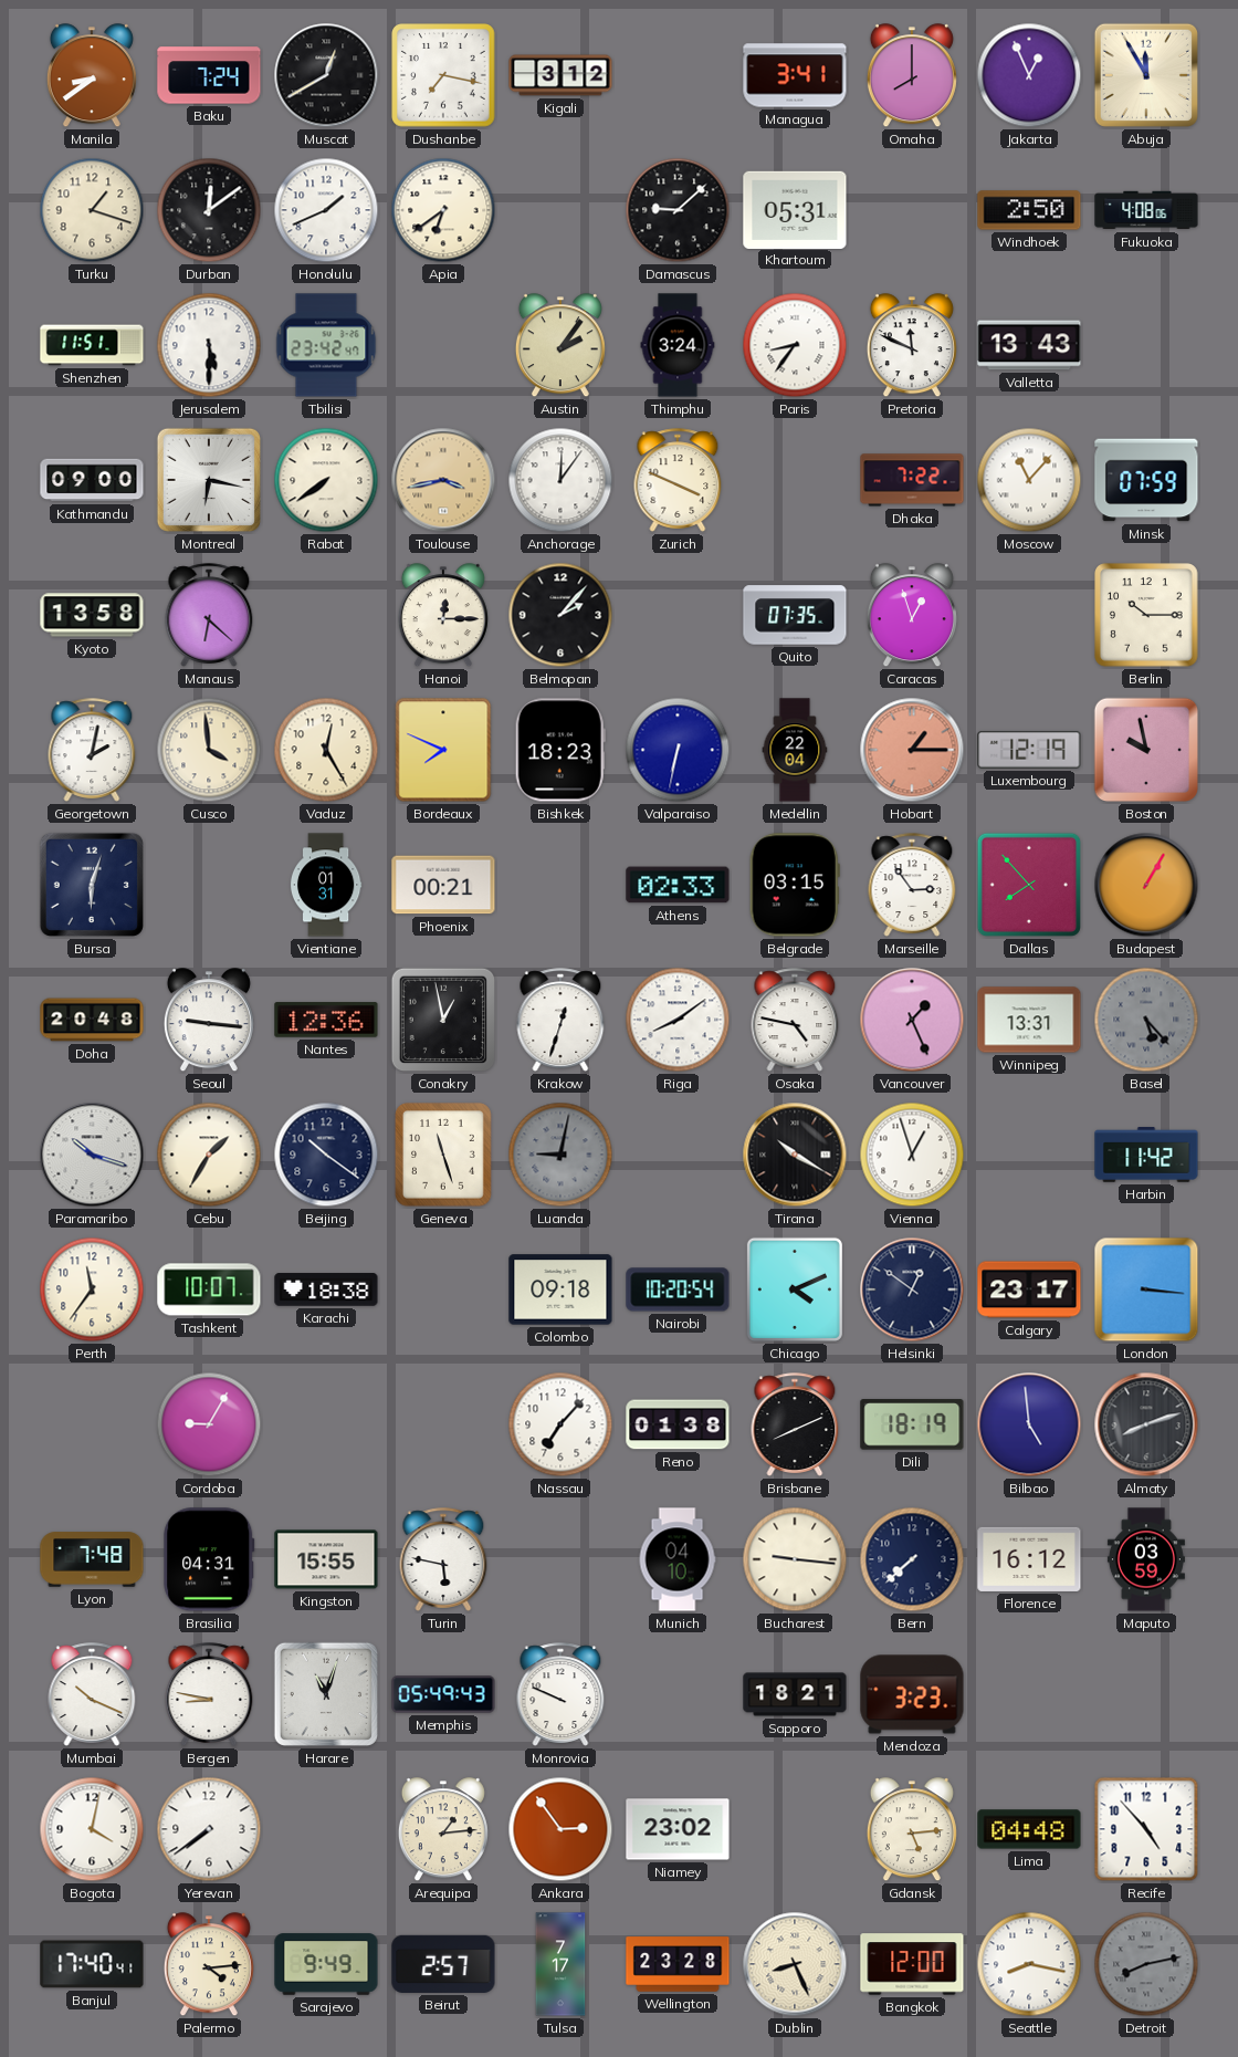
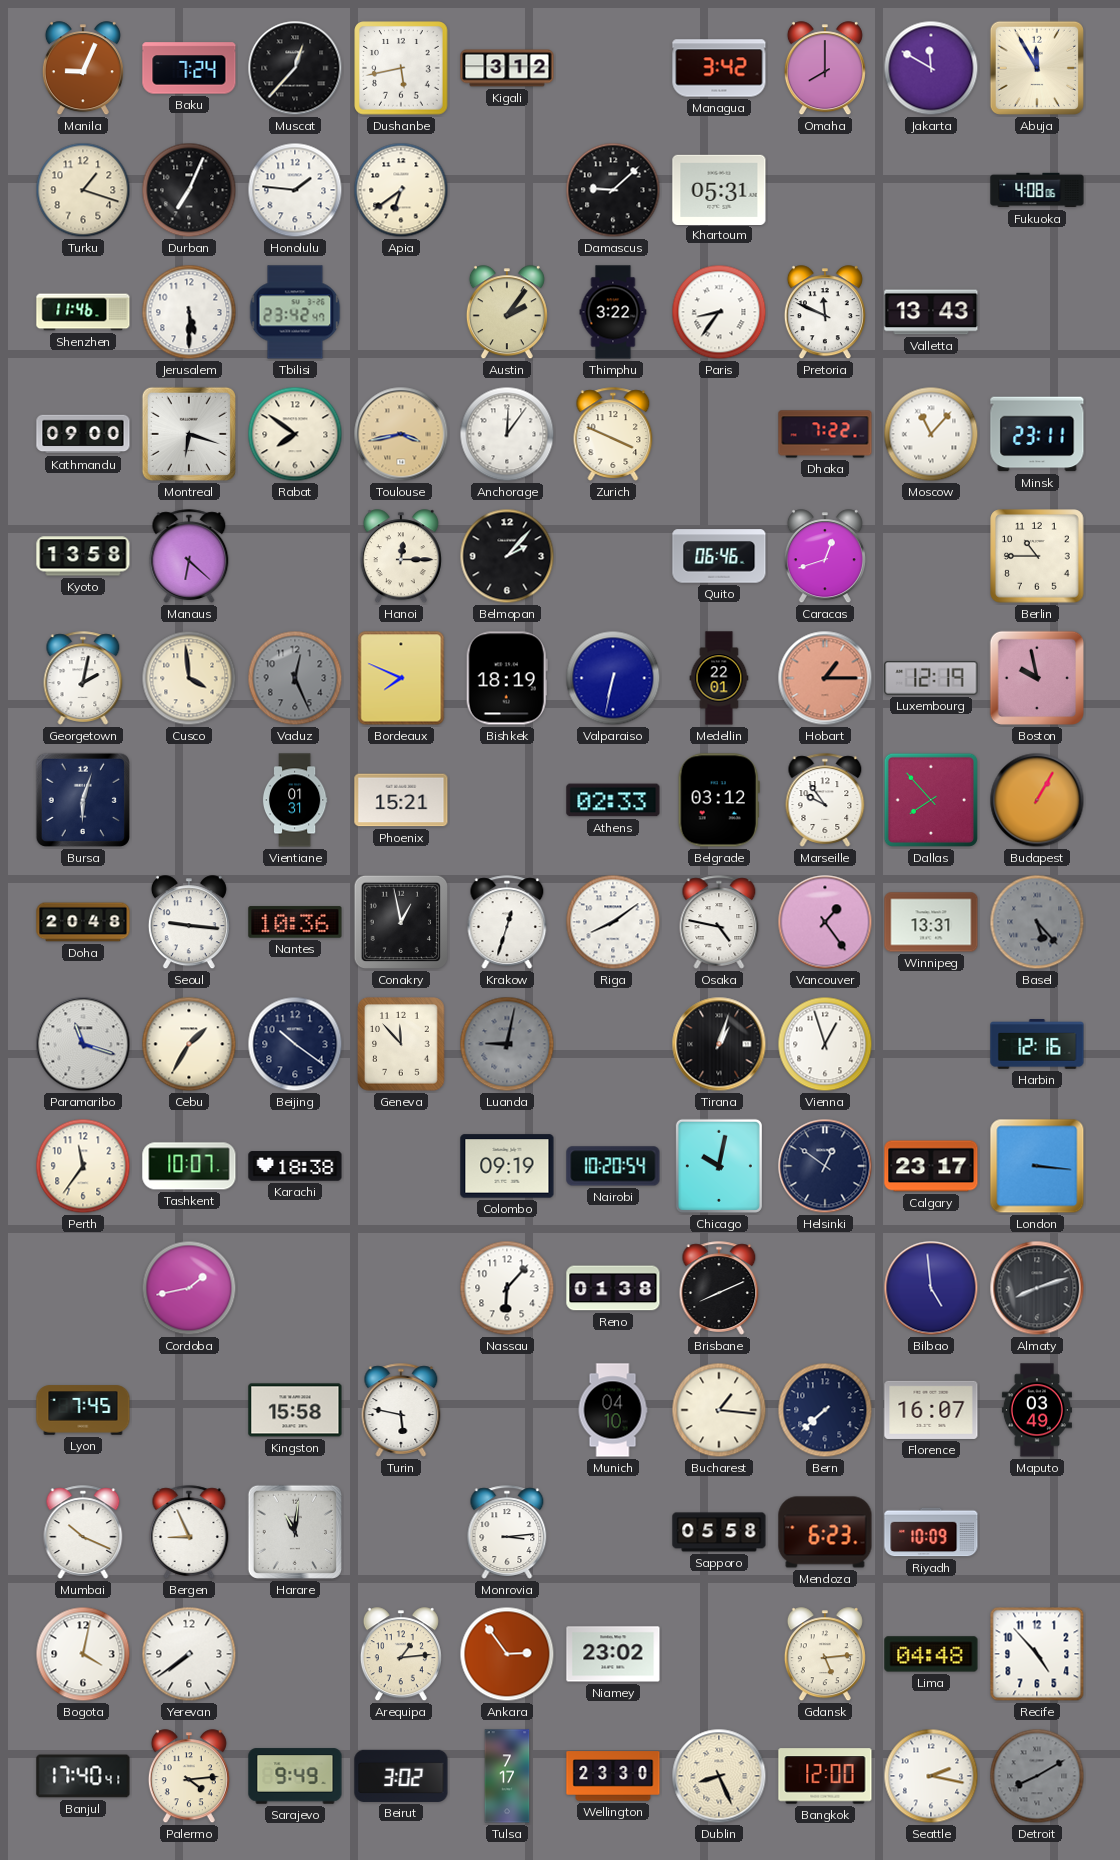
Manila: 8:39 -> 9:04 (83, 69)
Muscat: 12:40 -> 12:37 (295, 68)
Dushanbe: 7:17 -> 5:43 (401, 68)
Managua: 3:41 -> 3:42 (719, 68)
Jakarta: 12:56 -> 11:50 (931, 68)
Durban: 12:09 -> 7:04 (189, 190)
Honolulu: 1:41 -> 1:46 (295, 190)
Windhoek: 2:50 -> none (1029, 210)
Shenzhen: 11:51 -> 11:46 (83, 312)
Thimphu: 3:24 -> 3:22 (613, 312)
Montreal: 6:17 -> 6:18 (189, 434)
Rabat: 7:39 -> 7:51 (295, 434)
Minsk: 07:59 -> 23:11 (1037, 434)
Quito: 07:35 -> 06:46 (719, 556)
Caracas: 12:57 -> 12:42 (825, 557)
Berlin: 10:15 -> 10:45 (1037, 556)
Vaduz: 12:25 -> 12:26 (295, 678)
Vaduz dial: cream -> grey (295, 678)
Bishkek: 18:23 -> 18:19 (507, 678)
Medellin: 22:04 -> 22:01 (719, 678)
Phoenix: 00:21 -> 15:21 (401, 800)
Belgrade: 03:15 -> 03:12 (719, 800)
Marseille: 2:54 -> 9:54 (825, 800)
Nantes: 12:36 -> 10:36 (295, 922)
Vancouver: 1:26 -> 1:24 (825, 922)
Paramaribo: 10:18 -> 11:18 (83, 1044)
Geneva: 11:27 -> 11:53 (401, 1044)
Tirana: 10:20 -> 1:03 (719, 1044)
Harbin: 11:42 -> 12:16 (1037, 1044)
Colombo: 09:18 -> 09:19 (507, 1166)
Chicago: 4:11 -> 10:02 (719, 1166)
Cordoba: 9:05 -> 1:43 (189, 1288)
Nassau: 7:07 -> 6:07 (507, 1288)
Dili: 18:19 -> none (912, 1424)
Lyon: 7:48 -> 7:45 (83, 1410)
Brasilia: 04:31 -> none (209, 1559)
Kingston: 15:55 -> 15:58 (295, 1410)
Bucharest: 9:16 -> 1:16 (719, 1410)
Florence: 16:12 -> 16:07 (931, 1410)
Maputo: 03:59 -> 03:49 (1037, 1410)
Bergen: 8:47 -> 8:56 (189, 1532)
Harare: 11:03 -> 11:01 (295, 1532)
Memphis: 05:49 -> none (443, 1694)
Monrovia: 9:49 -> 3:14 (507, 1532)
Sapporo: 18:21 -> 05:58 (719, 1532)
Mendoza: 3:23 -> 6:23 (825, 1532)
Riyadh: none -> 10:09 (931, 1532)
Beirut: 2:57 -> 3:02 (401, 1776)
Wellington: 23:28 -> 23:30 (613, 1776)
Seattle: 8:17 -> 2:17 (931, 1776)
Detroit: 8:13 -> 8:10 (1037, 1776)
